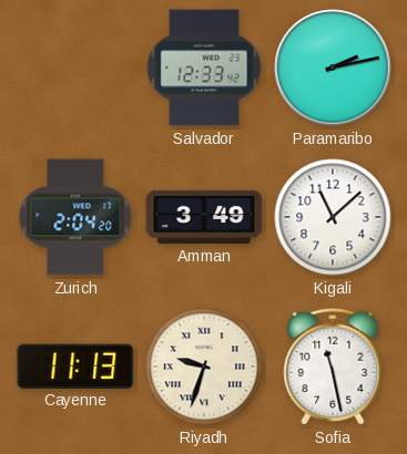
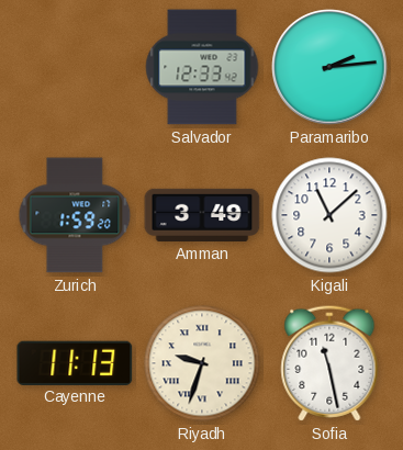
Paramaribo: 2:13 -> 2:14 (329, 67)
Zurich: 2:04 -> 1:59 (75, 215)
